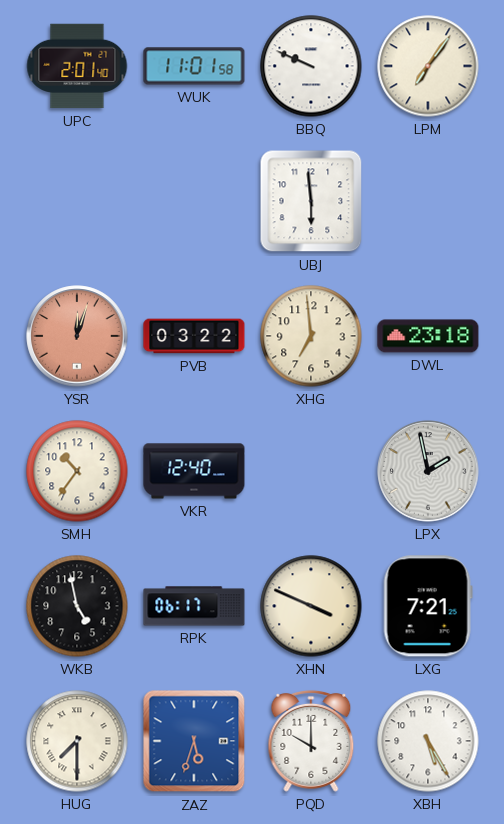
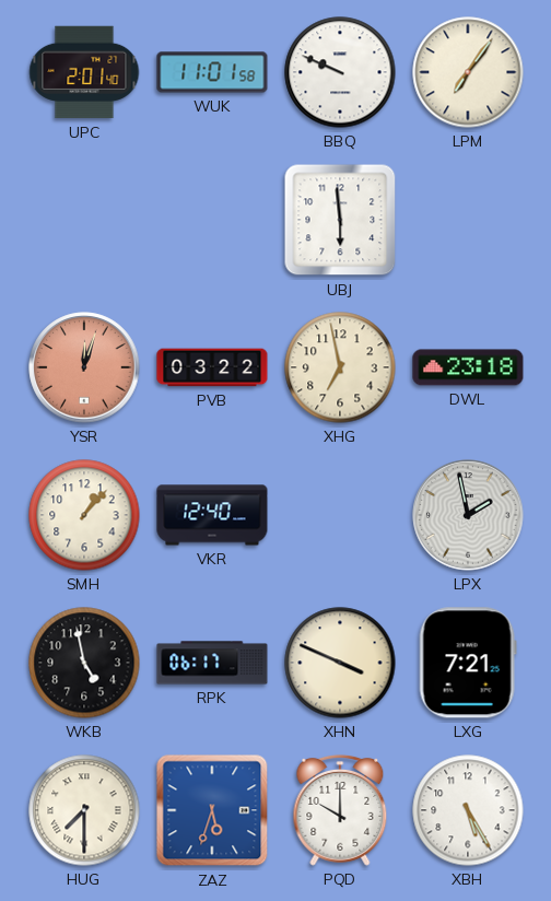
XHG: 6:59 -> 6:58 (340, 367)
SMH: 10:36 -> 1:07 (84, 515)
